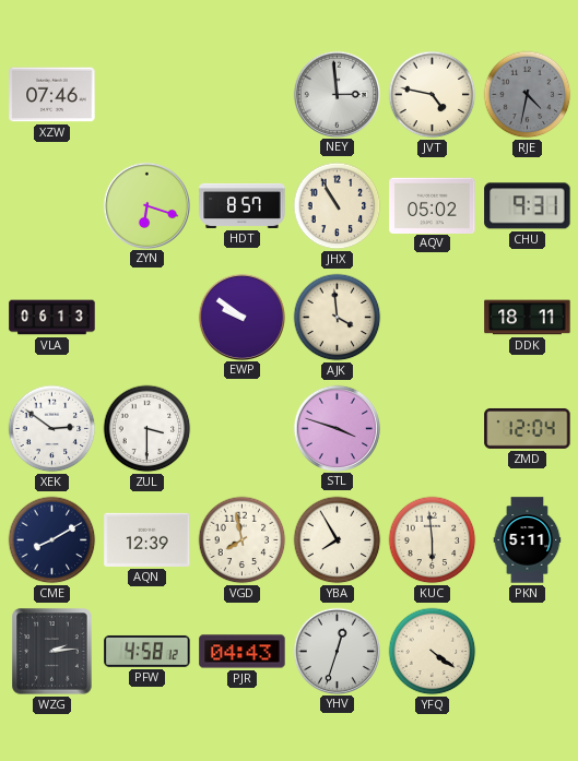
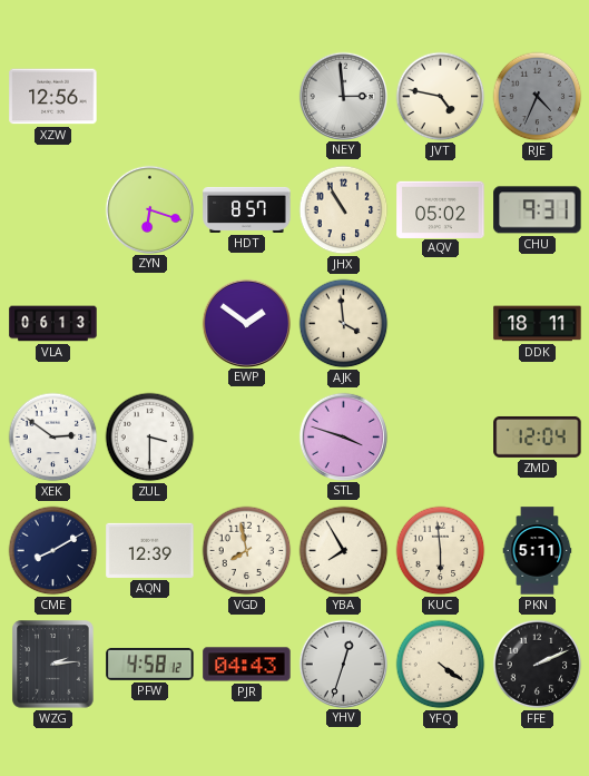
XZW: 07:46 -> 12:56 (53, 97)
RJE: 4:32 -> 4:34 (538, 97)
EWP: 9:51 -> 1:51 (246, 323)
FFE: none -> 2:11 (538, 665)
